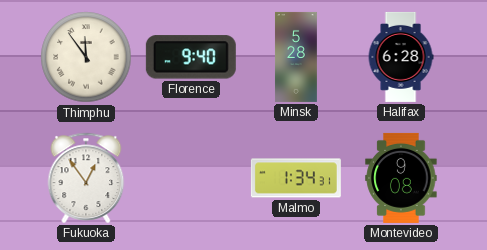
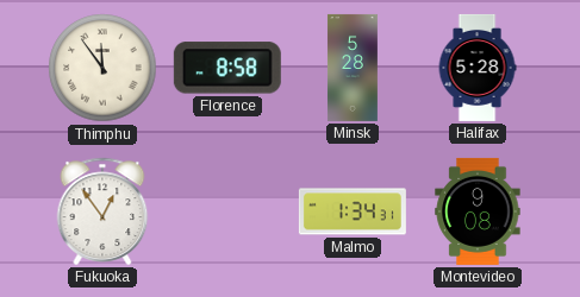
Florence: 9:40 -> 8:58 (227, 68)
Halifax: 6:28 -> 5:28 (478, 68)
